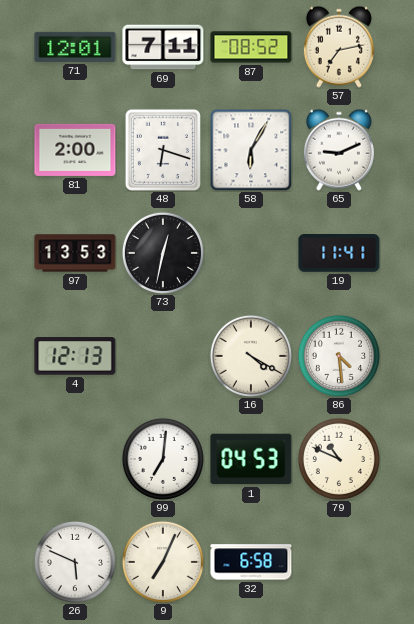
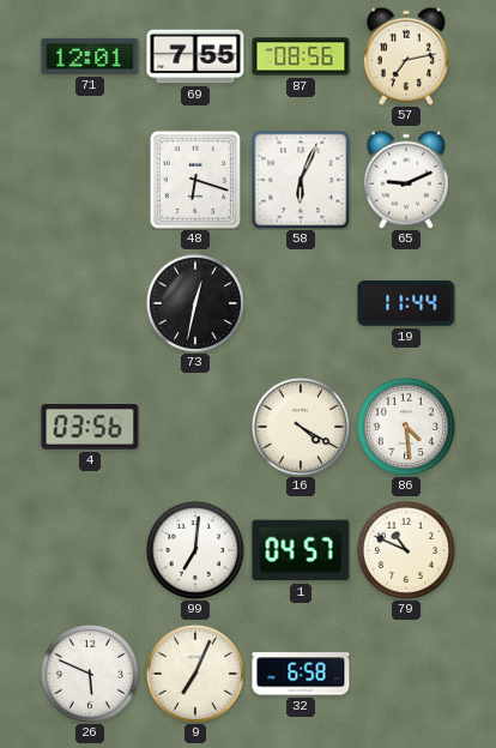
69: 7:11 -> 7:55 (195, 56)
87: 08:52 -> 08:56 (301, 56)
81: 2:00 -> none (75, 150)
58: 6:05 -> 6:04 (301, 180)
97: 13:53 -> none (75, 253)
19: 11:41 -> 11:44 (406, 304)
4: 12:13 -> 03:56 (90, 427)
1: 04:53 -> 04:57 (301, 550)
